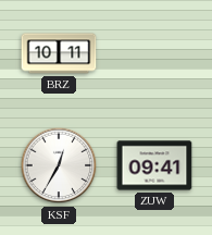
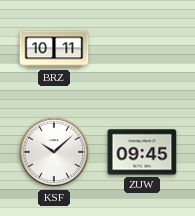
KSF: 12:35 -> 10:08 (54, 152)
ZUW: 09:41 -> 09:45 (142, 152)
